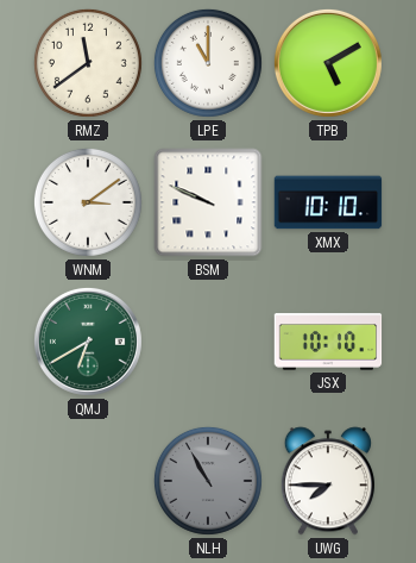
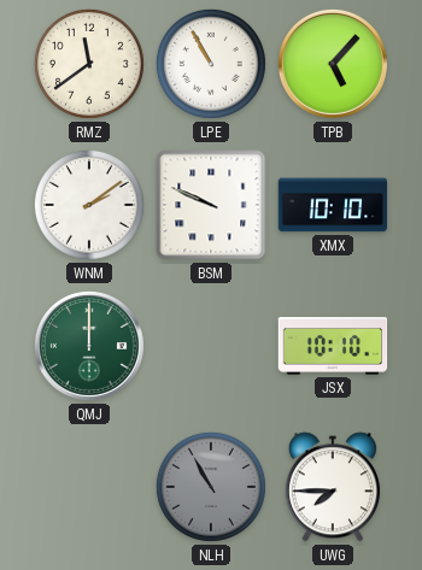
LPE: 11:00 -> 10:55 (211, 64)
TPB: 5:10 -> 5:07 (333, 64)
WNM: 3:09 -> 2:09 (89, 205)
QMJ: 6:40 -> 12:00 (89, 346)
